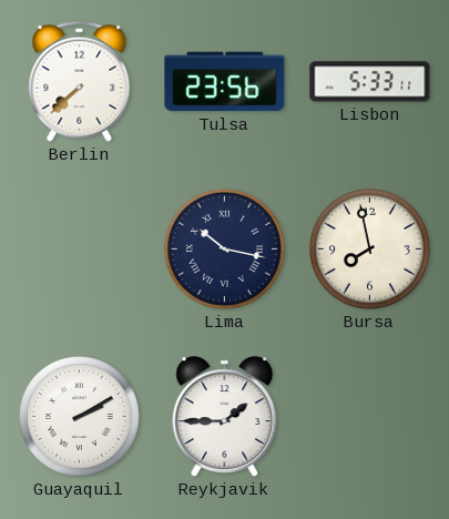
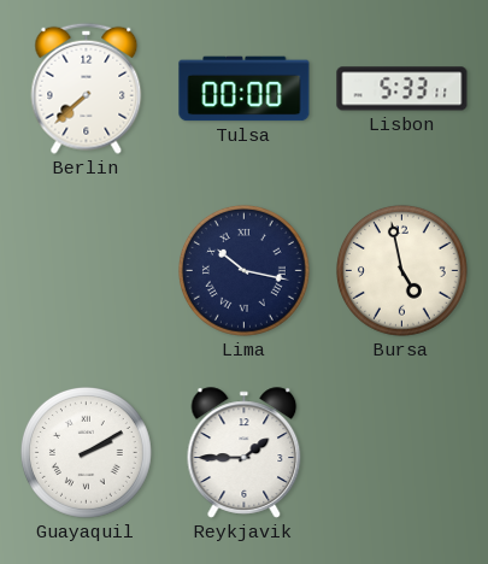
Tulsa: 23:56 -> 00:00 (245, 89)
Bursa: 7:58 -> 4:58 (401, 270)
